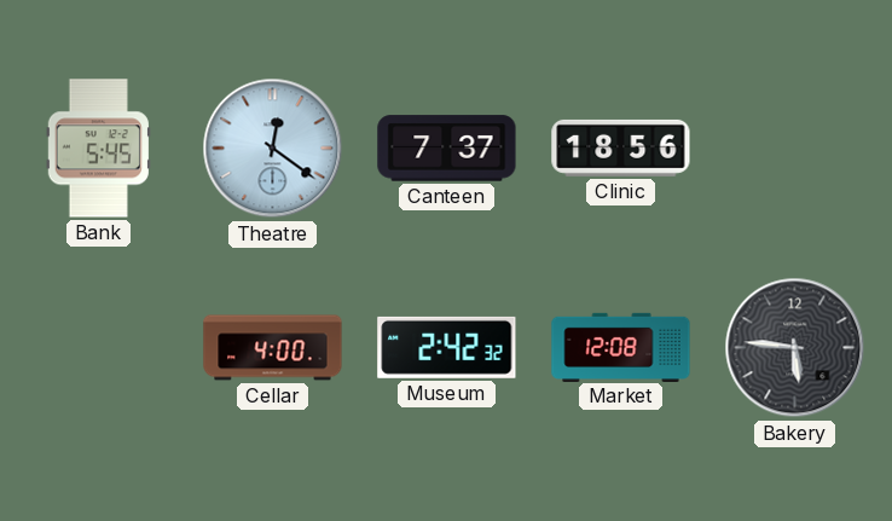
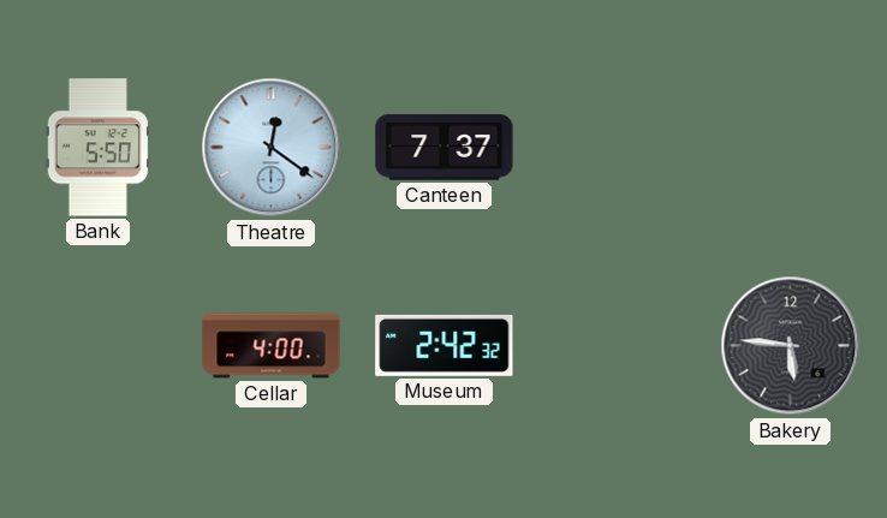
Bank: 5:45 -> 5:50 (97, 148)
Clinic: 18:56 -> none (621, 147)
Market: 12:08 -> none (621, 347)
